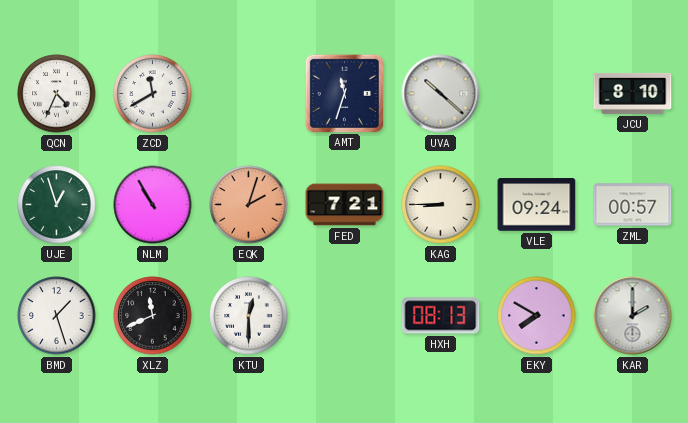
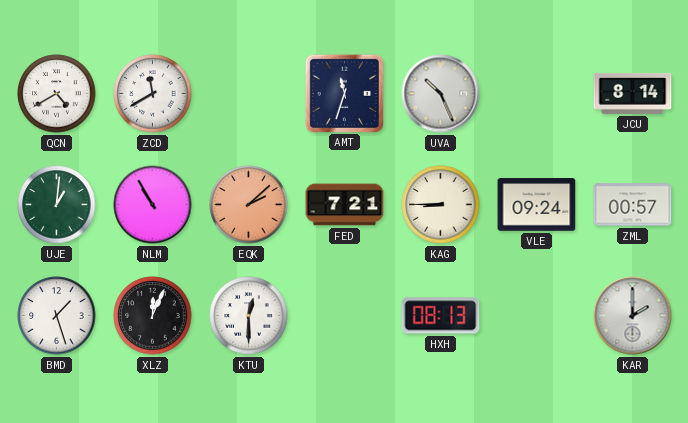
QCN: 4:34 -> 4:40 (57, 94)
UVA: 10:22 -> 10:26 (441, 94)
JCU: 8:10 -> 8:14 (633, 93)
UJE: 12:57 -> 1:01 (57, 205)
EQK: 2:03 -> 2:08 (249, 205)
XLZ: 11:41 -> 12:04 (153, 316)
EKY: 7:50 -> none (537, 316)
